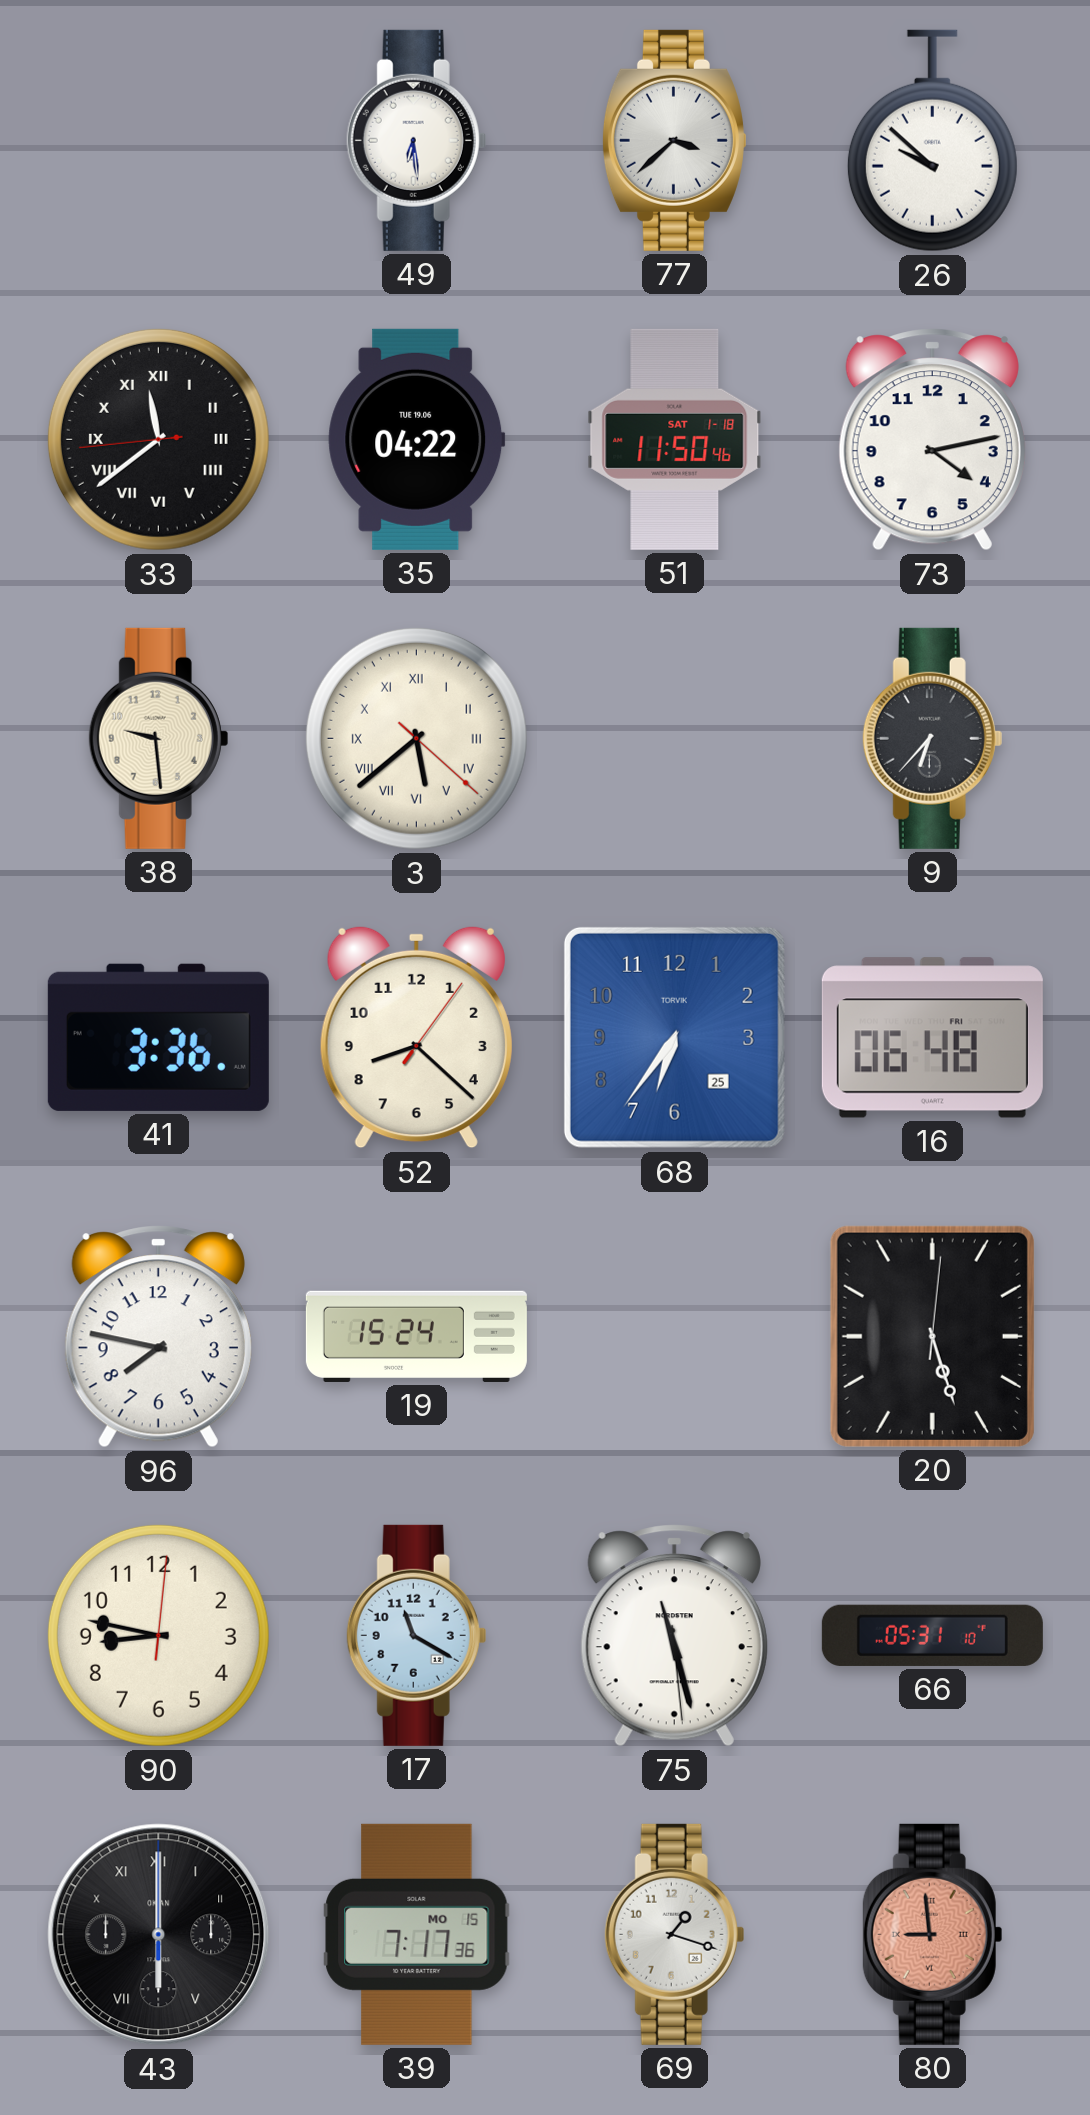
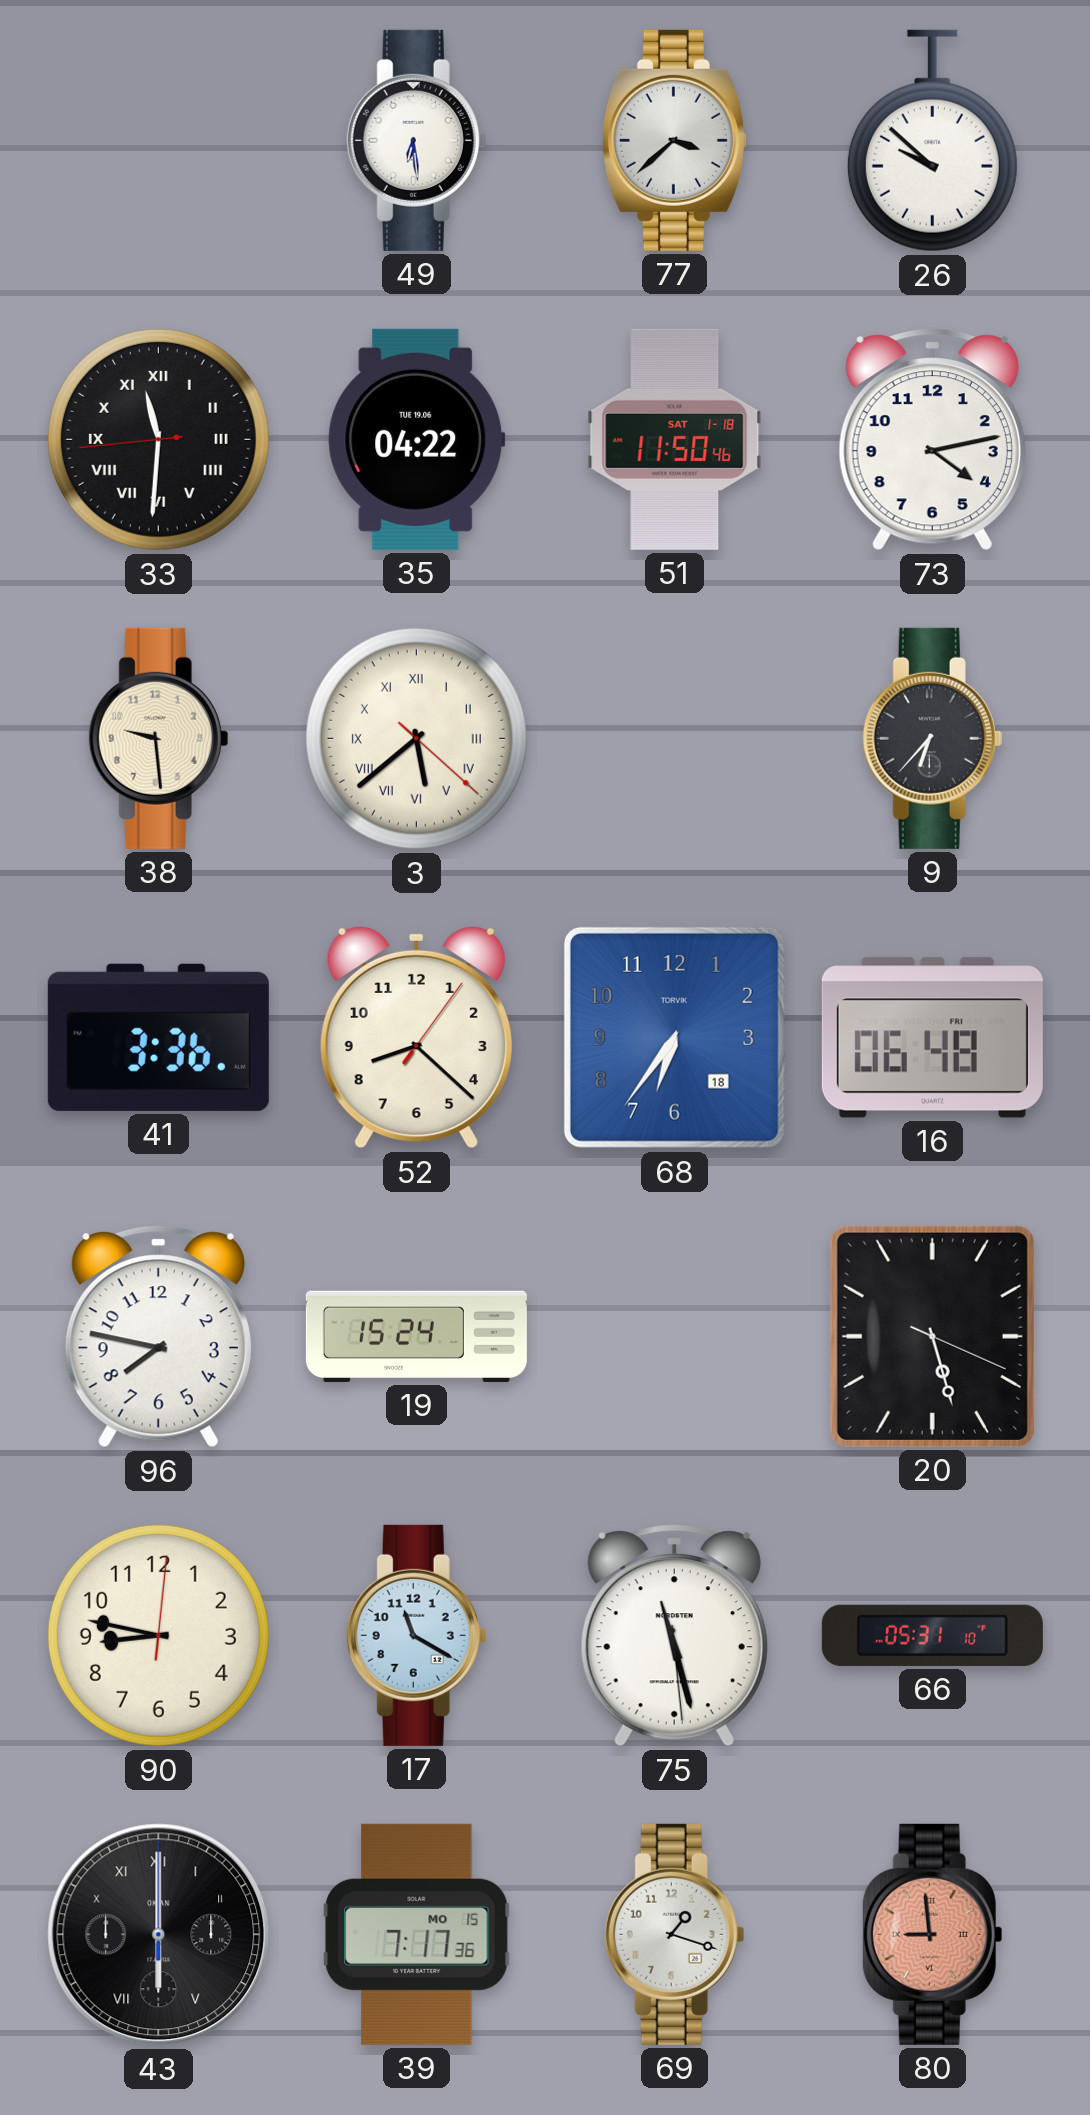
33: 11:38 -> 11:30 (158, 439)
68 date: 25 -> 18 (674, 1037)
20: 5:27:01 -> 5:27:19 (932, 1336)
